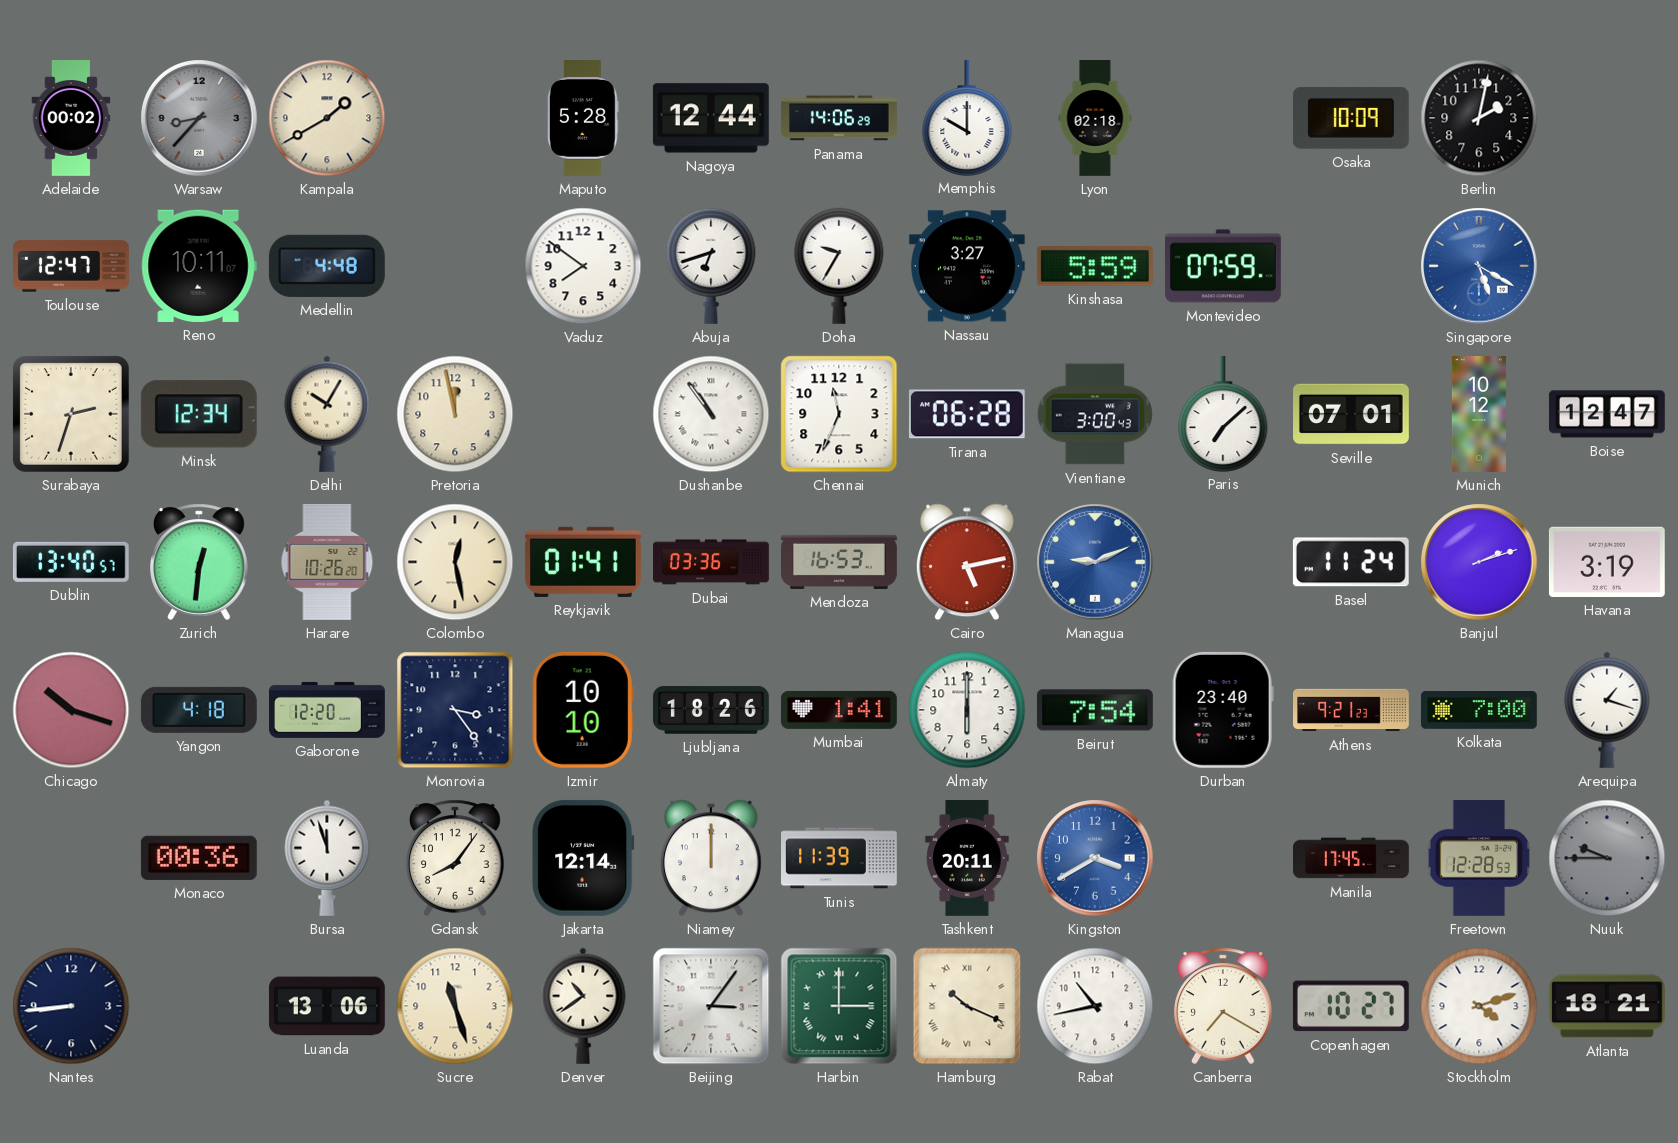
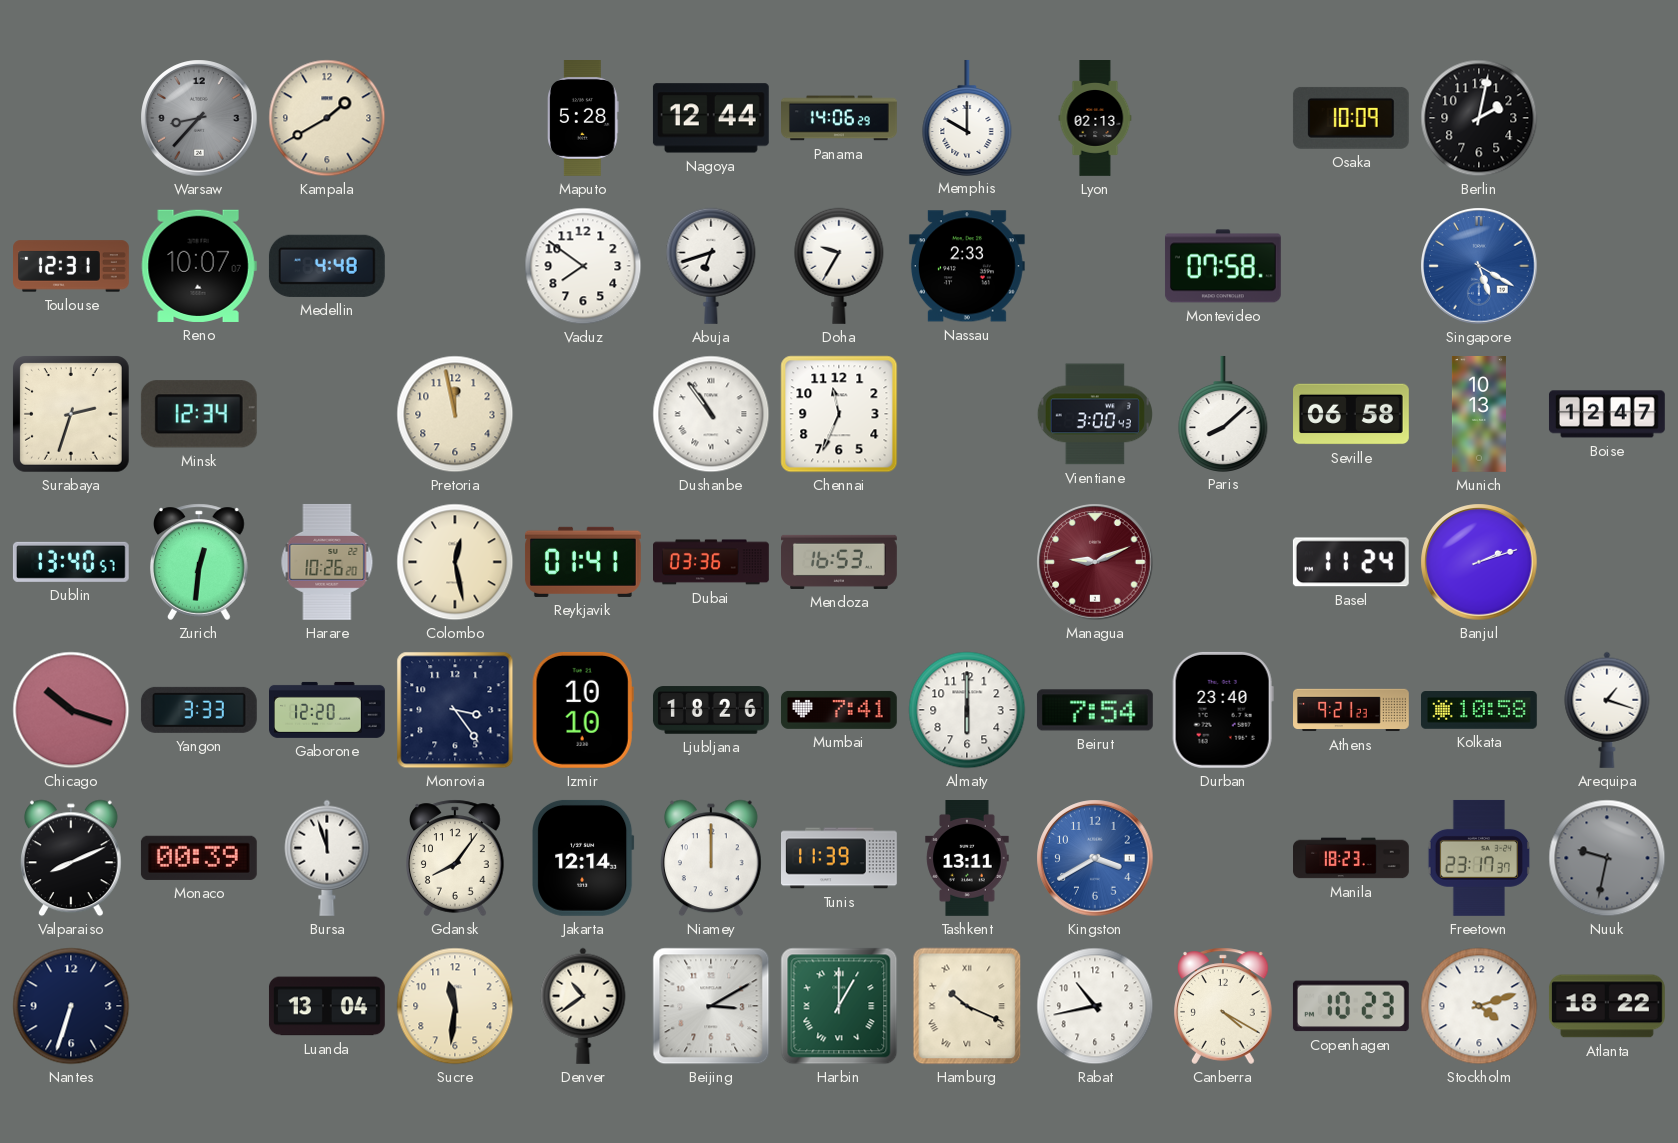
Adelaide: 00:02 -> none (71, 119)
Lyon: 02:18 -> 02:13 (1095, 119)
Toulouse: 12:47 -> 12:31 (72, 266)
Reno: 10:11 -> 10:07 (199, 266)
Nassau: 3:27 -> 2:33 (967, 266)
Kinshasa: 5:59 -> none (1095, 266)
Montevideo: 07:59 -> 07:58 (1223, 266)
Delhi: 10:05 -> none (327, 414)
Tirana: 06:28 -> none (967, 414)
Paris: 7:08 -> 8:08 (1223, 413)
Seville: 07:01 -> 06:58 (1352, 414)
Munich: 10:12 -> 10:13 (1479, 415)
Cairo: 5:13 -> none (967, 562)
Managua dial: blue -> burgundy (1095, 562)
Havana: 3:19 -> none (1607, 562)
Yangon: 4:18 -> 3:33 (199, 710)
Mumbai: 1:41 -> 7:41 (839, 710)
Kolkata: 7:00 -> 10:58 (1479, 711)
Valparaiso: none -> 8:11 (71, 858)
Monaco: 00:36 -> 00:39 (199, 858)
Tashkent: 20:11 -> 13:11 (967, 859)
Manila: 17:45 -> 18:23 (1352, 858)
Freetown: 12:28 -> 23:17 (1479, 858)
Nuuk: 9:45 -> 9:32 (1607, 858)
Nantes: 8:44 -> 6:33 (71, 1006)
Luanda: 13:06 -> 13:04 (327, 1006)
Sucre: 11:27 -> 11:31 (455, 1006)
Beijing: 3:06 -> 3:10 (711, 1006)
Harbin: 3:00 -> 1:00 (839, 1006)
Canberra: 7:20 -> 4:20 (1223, 1006)
Copenhagen: 10:27 -> 10:23 (1351, 1006)
Atlanta: 18:21 -> 18:22 (1607, 1006)
